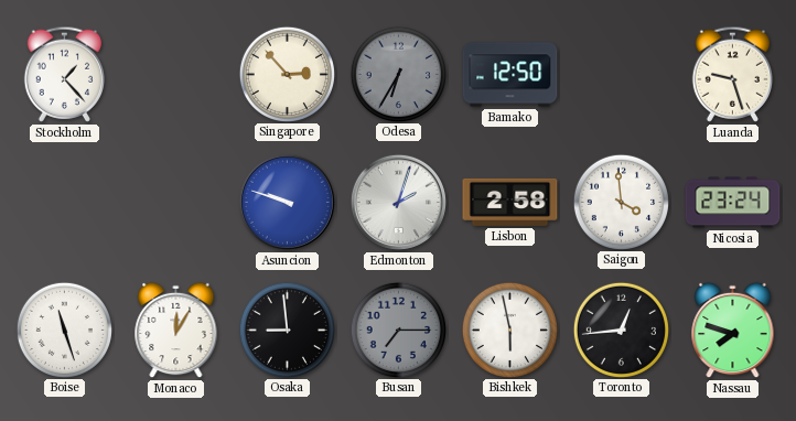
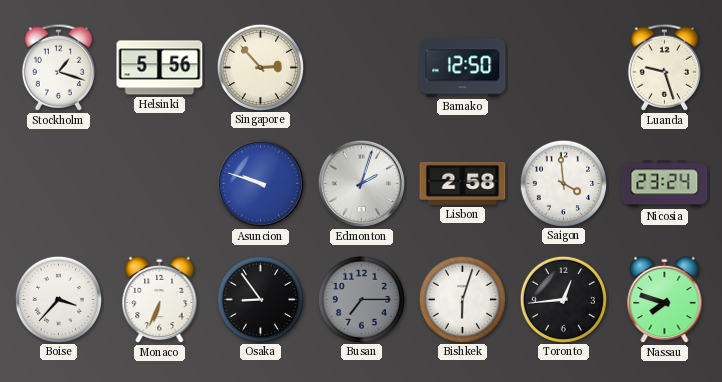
Stockholm: 1:23 -> 1:18 (58, 67)
Helsinki: none -> 5:56 (160, 68)
Odesa: 6:35 -> none (398, 74)
Boise: 11:27 -> 3:37 (58, 299)
Monaco: 12:05 -> 6:34 (160, 300)
Osaka: 8:59 -> 8:54 (260, 299)
Bishkek: 5:58 -> 6:03 (462, 299)
